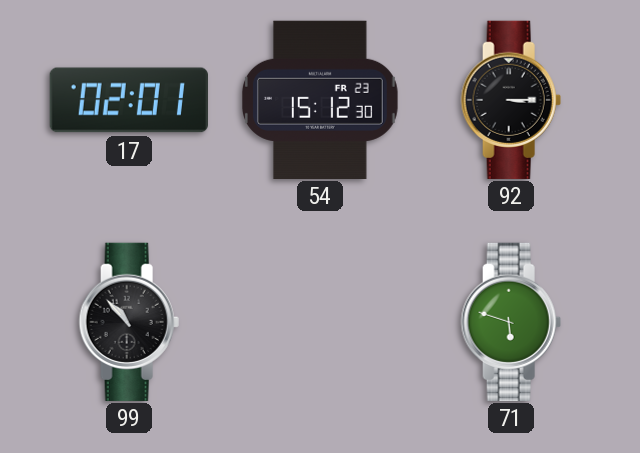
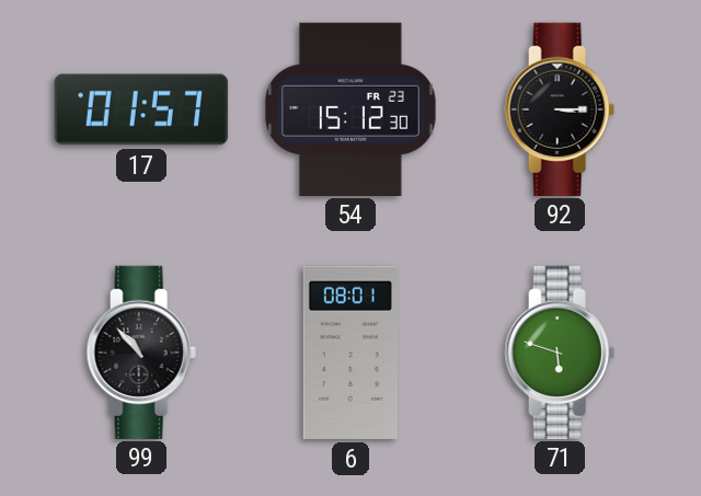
17: 02:01 -> 01:57 (141, 109)
6: none -> 08:01 (350, 353)
